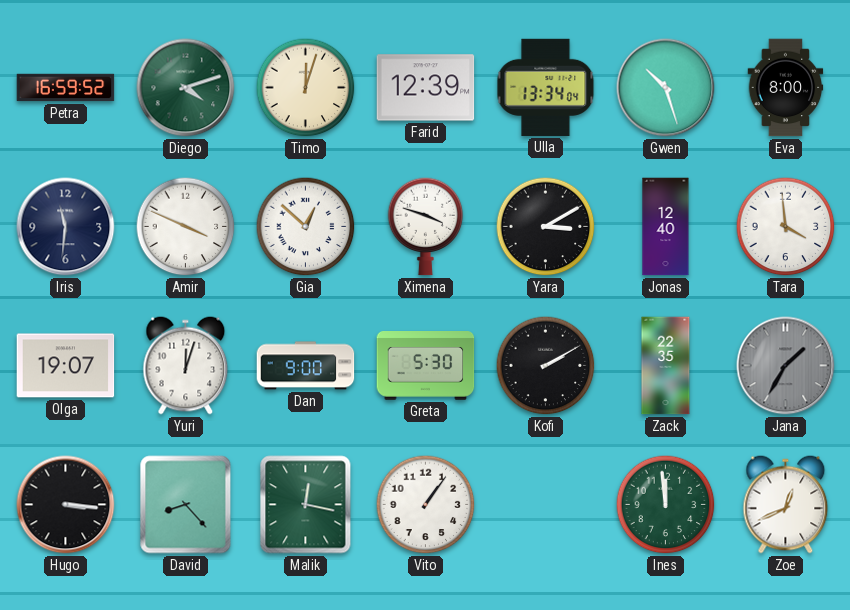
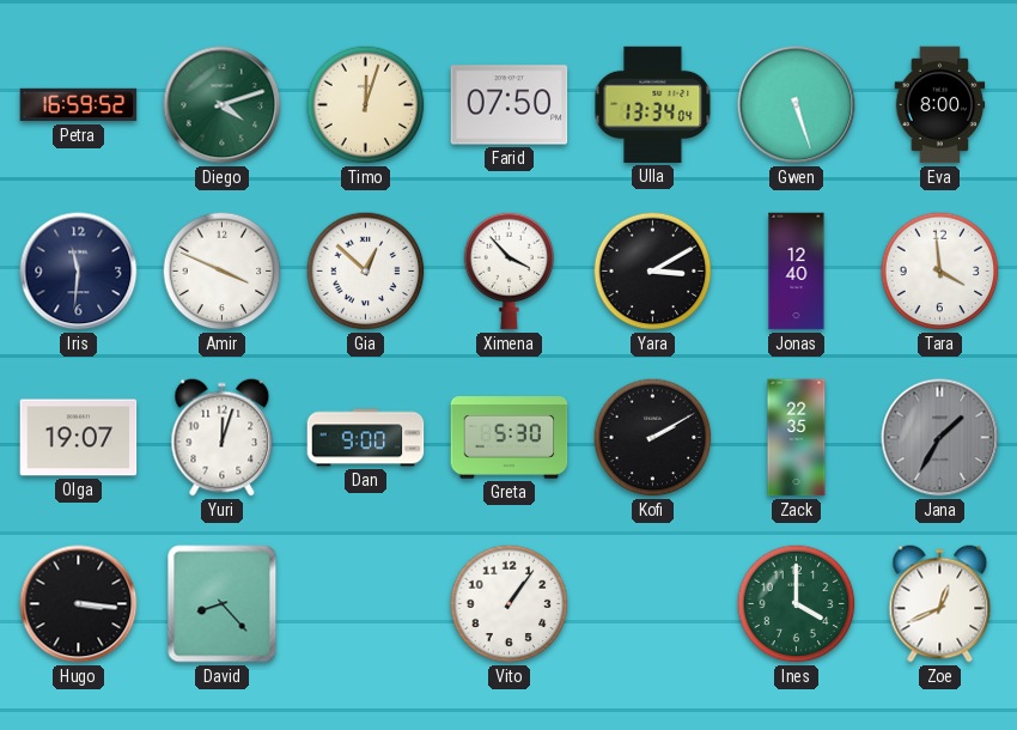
Farid: 12:39 -> 07:50 (510, 105)
Gwen: 10:27 -> 5:27 (797, 105)
Ximena: 3:48 -> 3:53 (510, 272)
Malik: 12:17 -> none (306, 505)
Ines: 11:59 -> 4:00 (797, 604)
